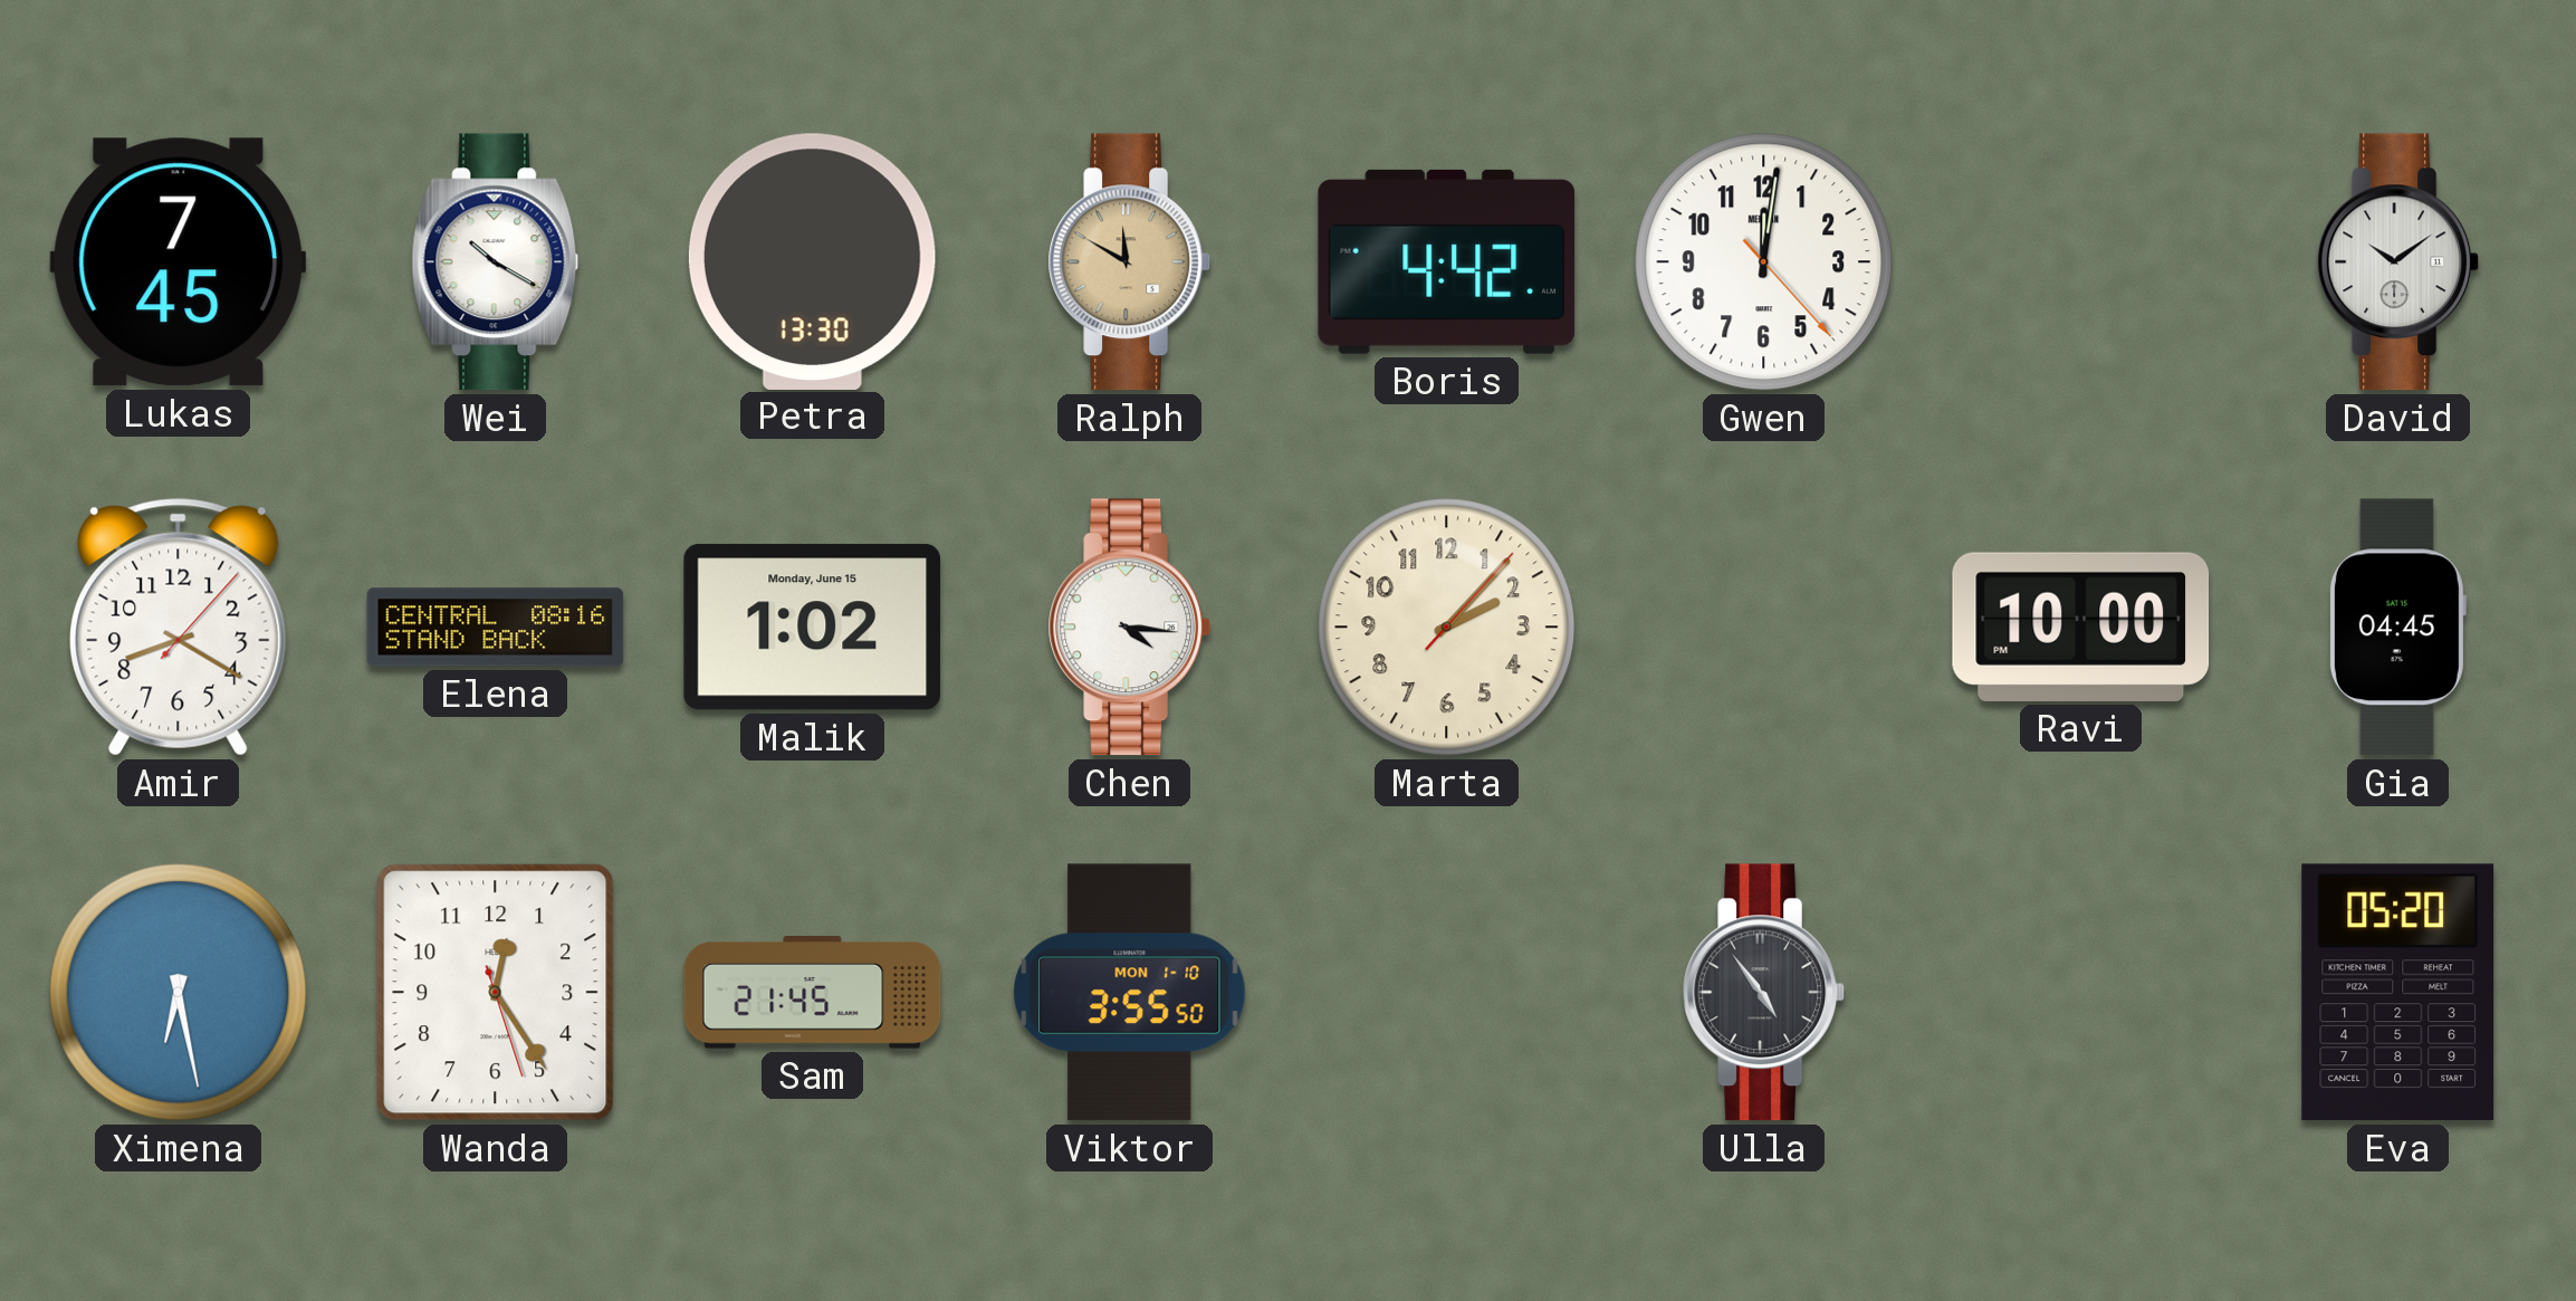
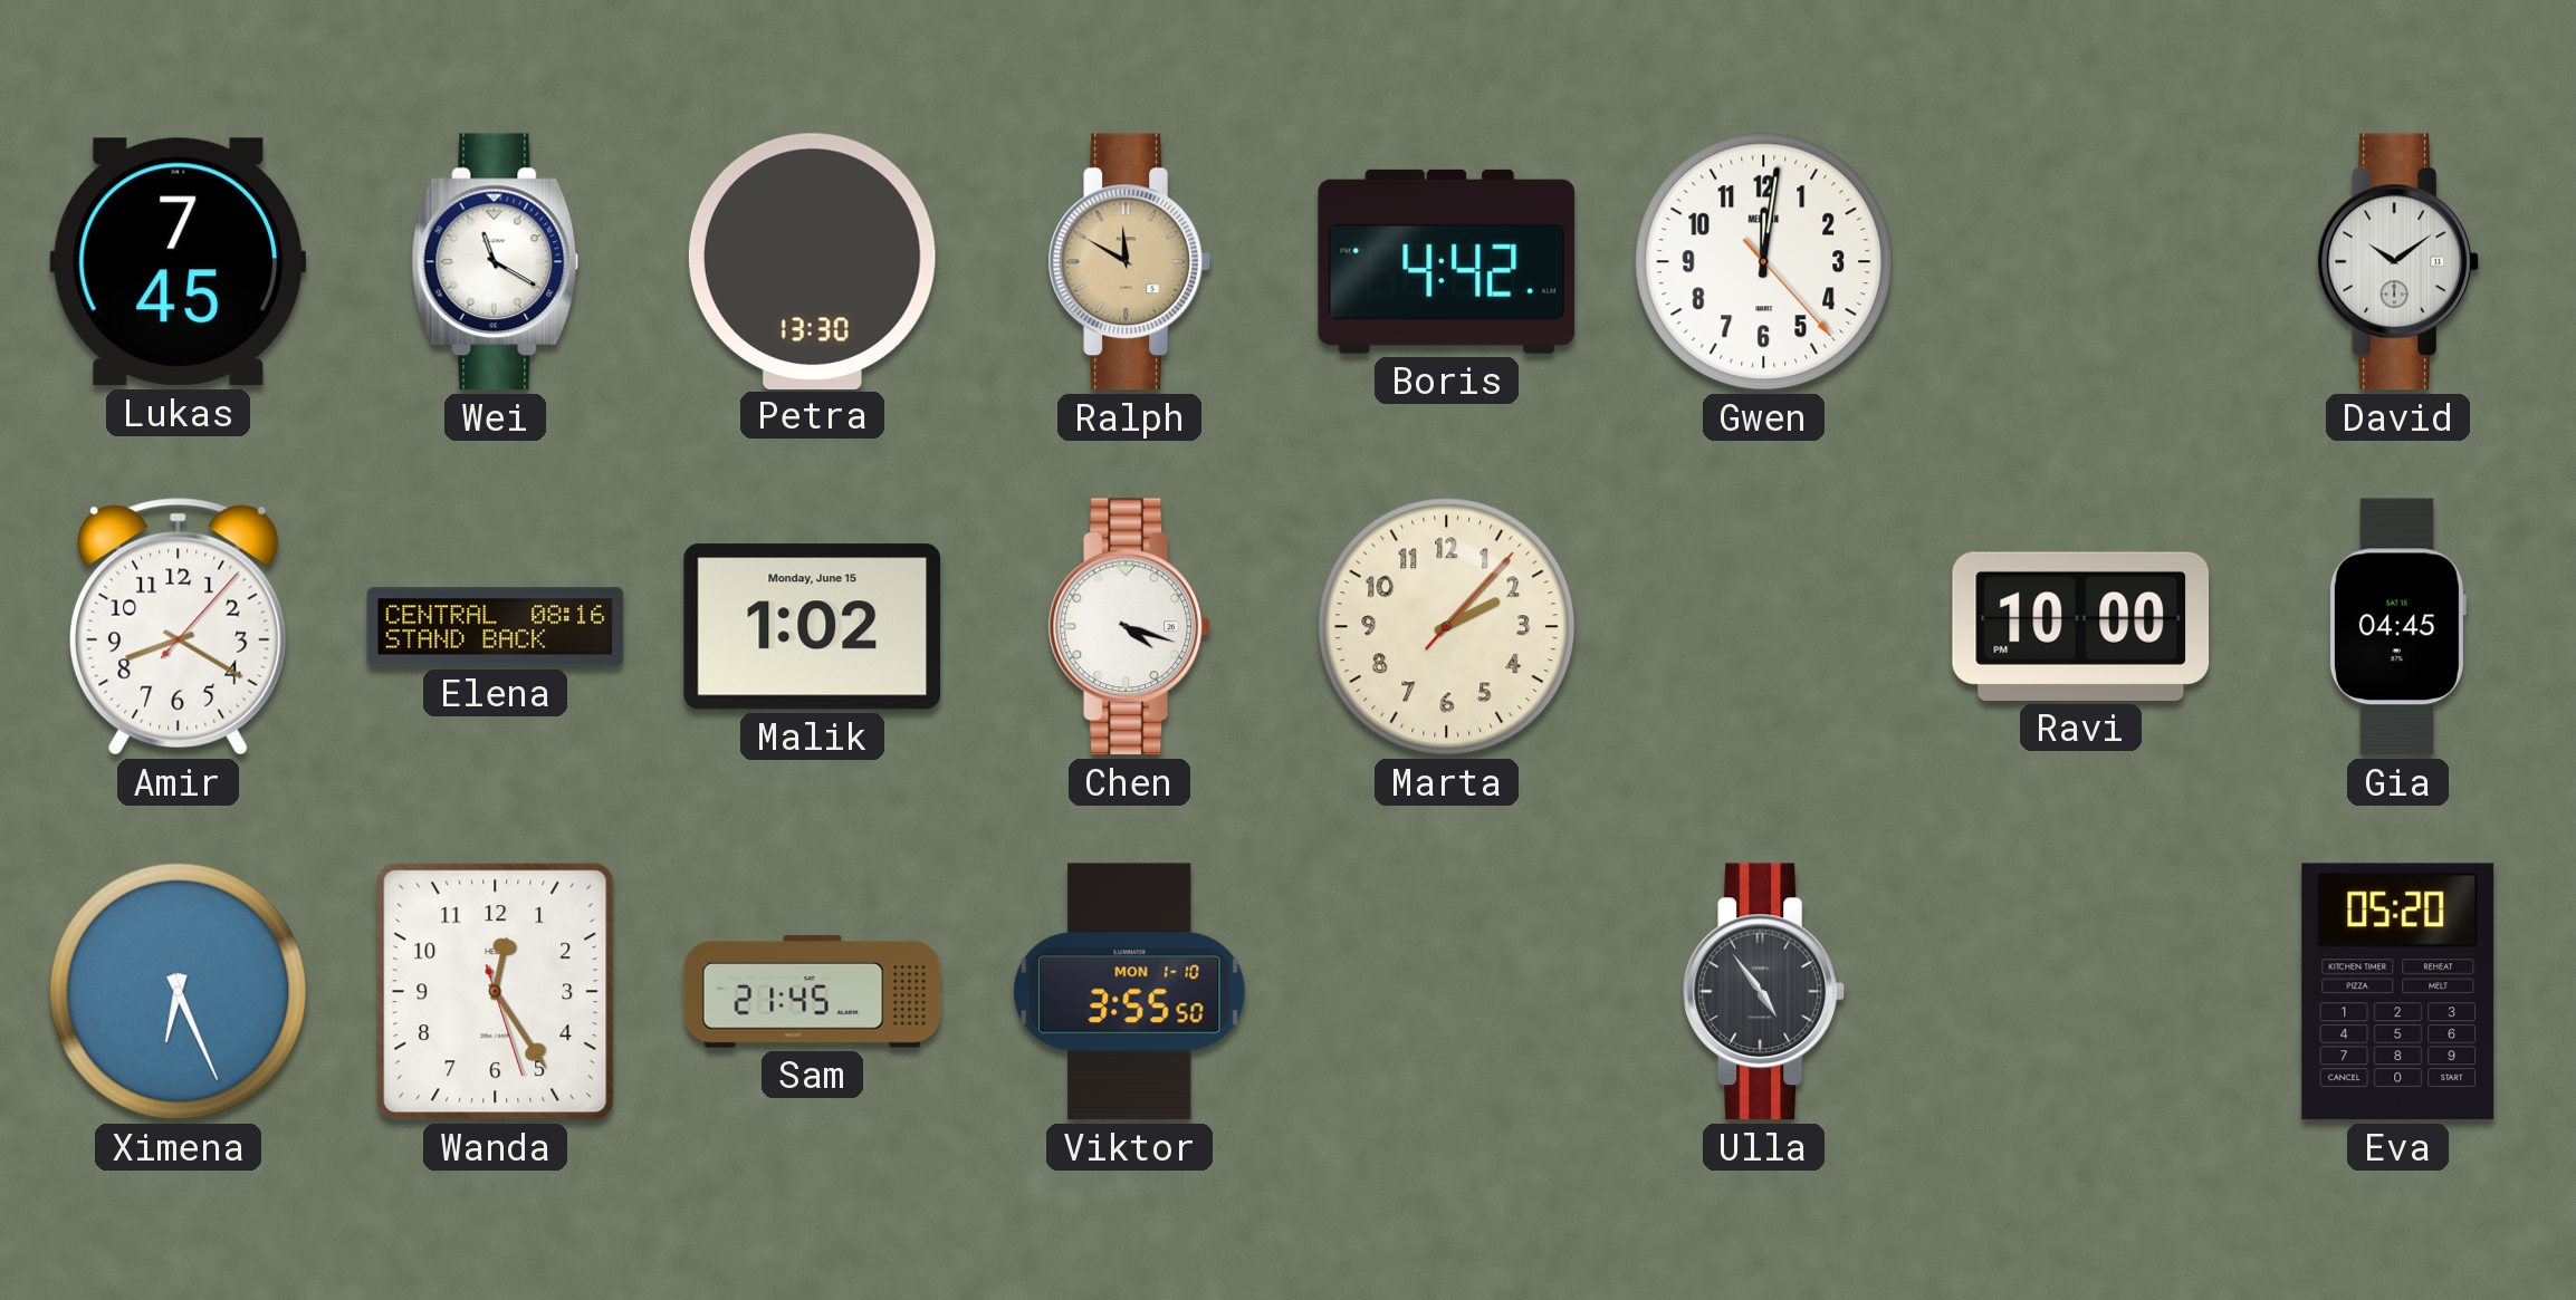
Wei: 10:20 -> 11:20 (496, 262)
Chen: 4:16 -> 4:18 (1129, 627)
Ximena: 6:28 -> 6:26 (179, 992)
